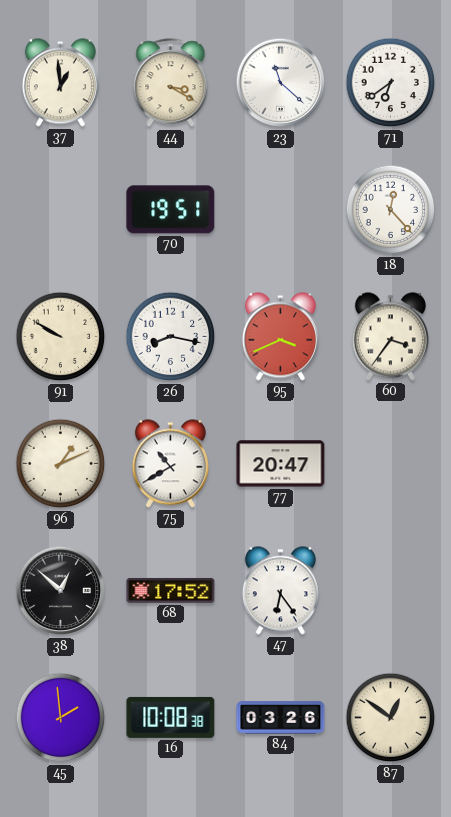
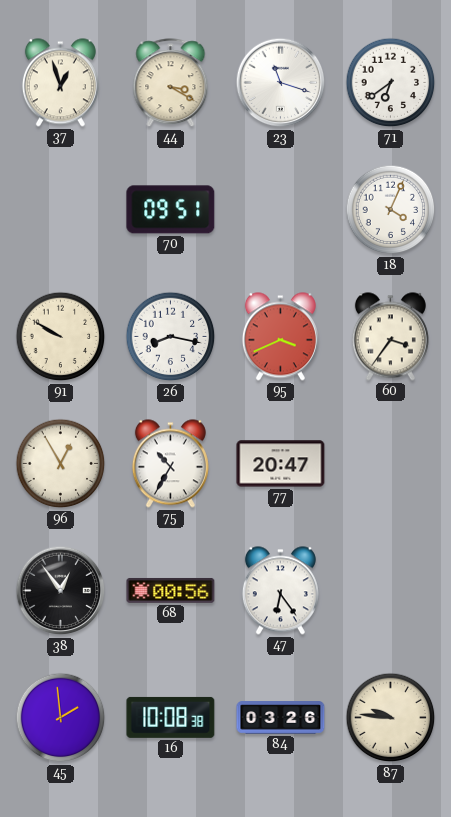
37: 12:59 -> 12:57 (60, 83)
23: 11:22 -> 11:18 (281, 83)
70: 19:51 -> 09:51 (171, 210)
18: 12:23 -> 4:04 (391, 210)
96: 1:11 -> 12:55 (61, 464)
75: 10:40 -> 10:35 (170, 464)
38: 12:52 -> 12:54 (61, 591)
68: 17:52 -> 00:56 (171, 591)
87: 12:51 -> 9:46 (391, 718)
